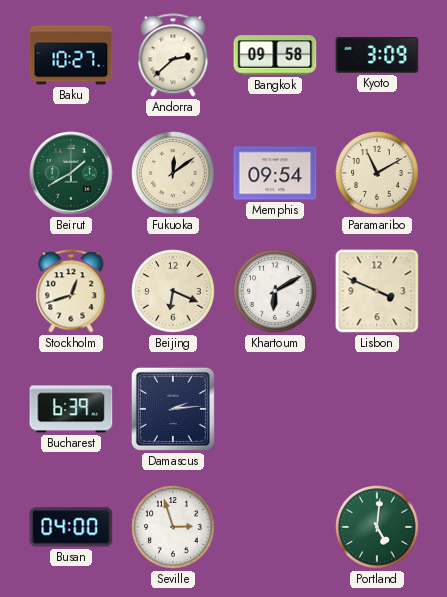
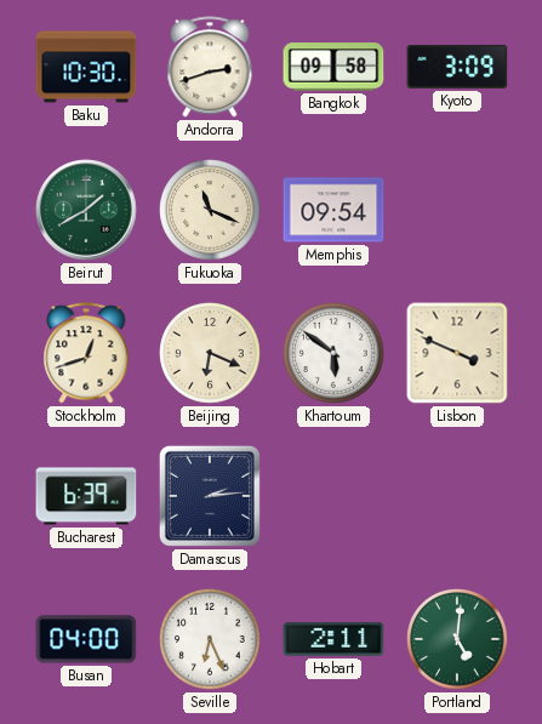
Baku: 10:27 -> 10:30 (86, 67)
Andorra: 2:38 -> 2:42 (210, 67)
Fukuoka: 12:09 -> 11:19 (210, 210)
Paramaribo: 11:10 -> none (377, 173)
Khartoum: 6:10 -> 5:51 (333, 353)
Seville: 2:57 -> 6:26 (210, 639)
Hobart: none -> 2:11 (333, 639)
